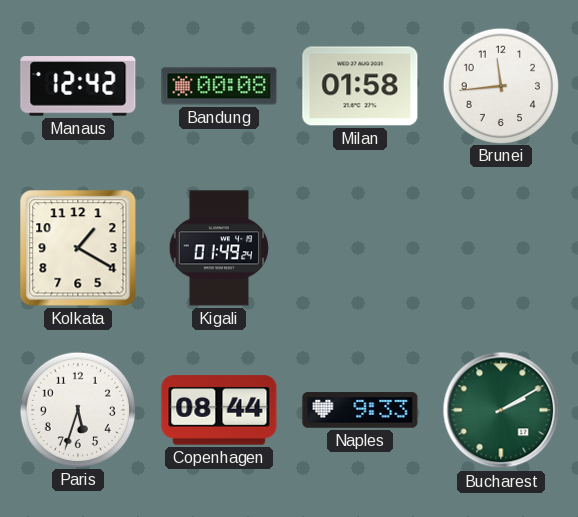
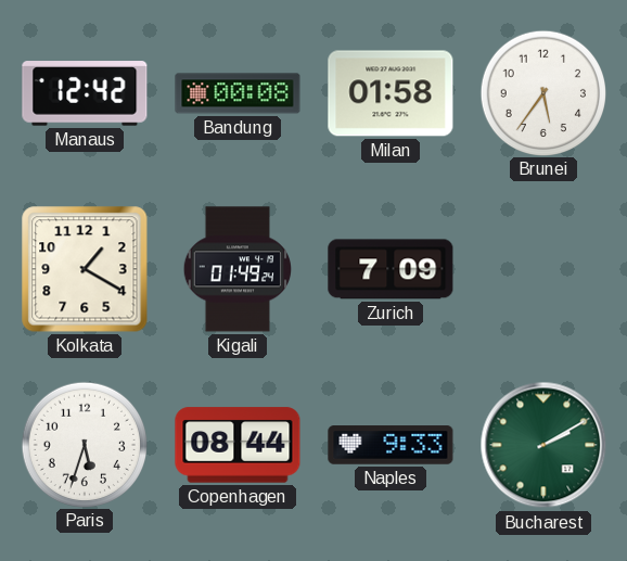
Brunei: 11:44 -> 5:36 (542, 92)
Zurich: none -> 7:09 (391, 269)
